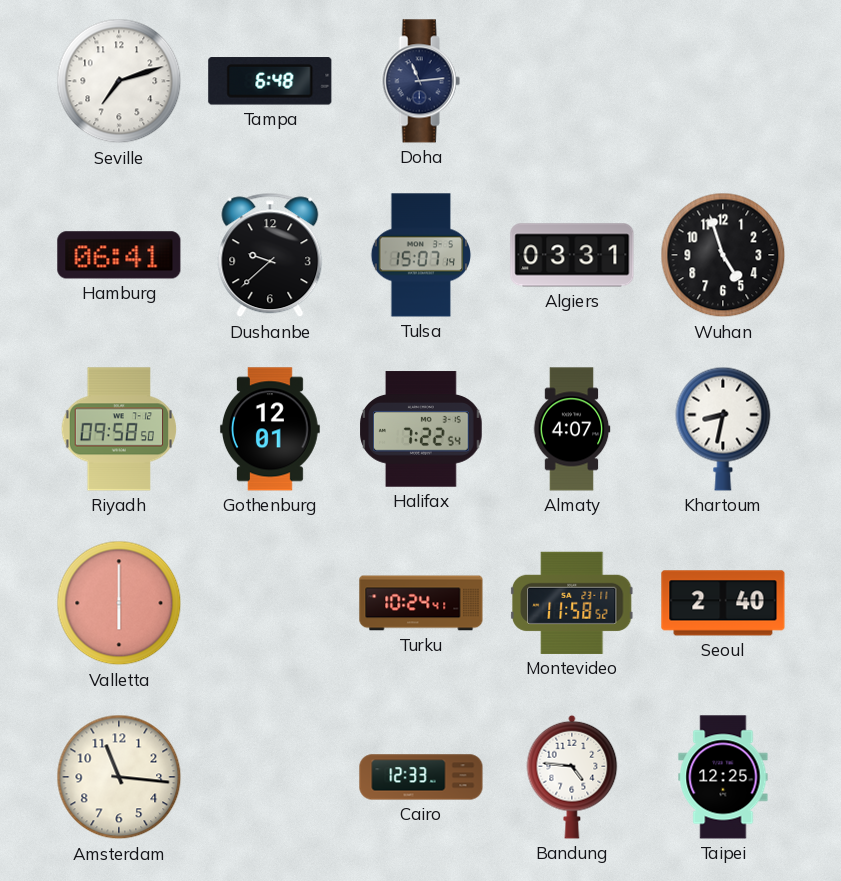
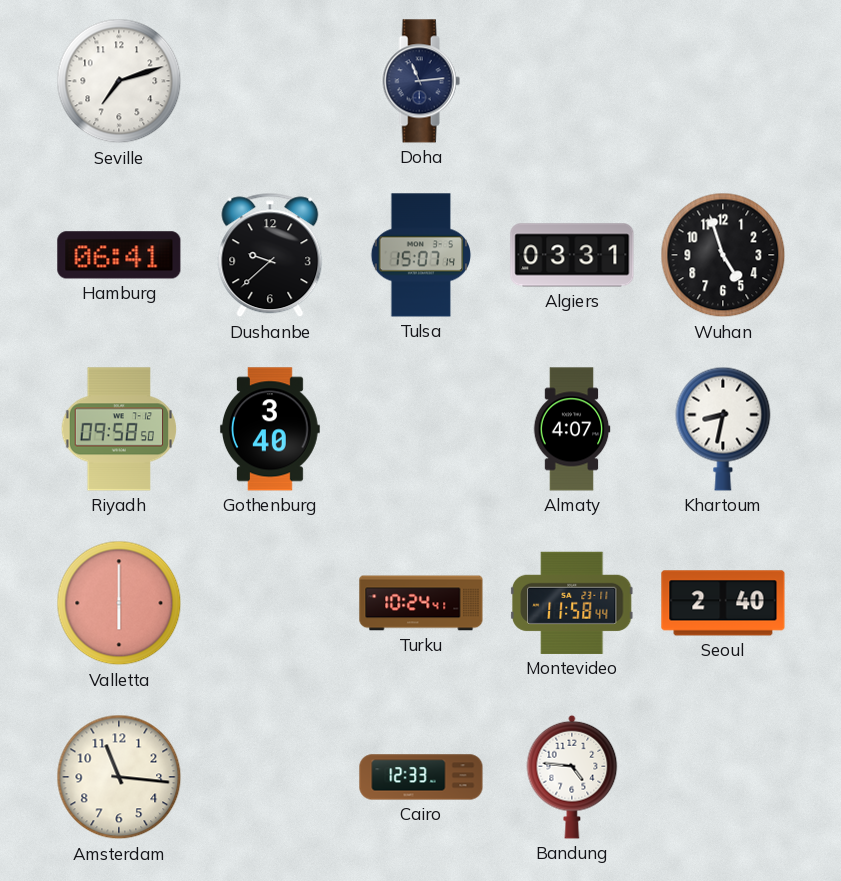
Tampa: 6:48 -> none (270, 81)
Gothenburg: 12:01 -> 3:40 (270, 429)
Halifax: 7:22 -> none (421, 429)
Montevideo: 11:58:52 -> 11:58:44 (572, 603)
Taipei: 12:25 -> none (723, 777)
